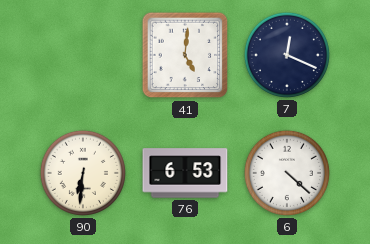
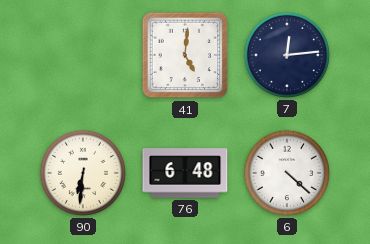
7: 12:19 -> 12:14 (287, 55)
76: 6:53 -> 6:48 (185, 173)
